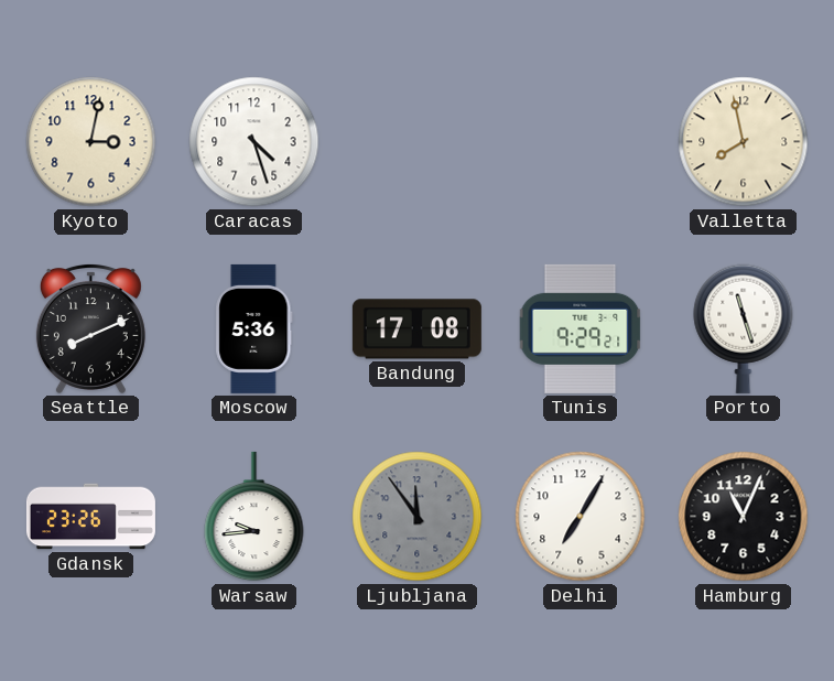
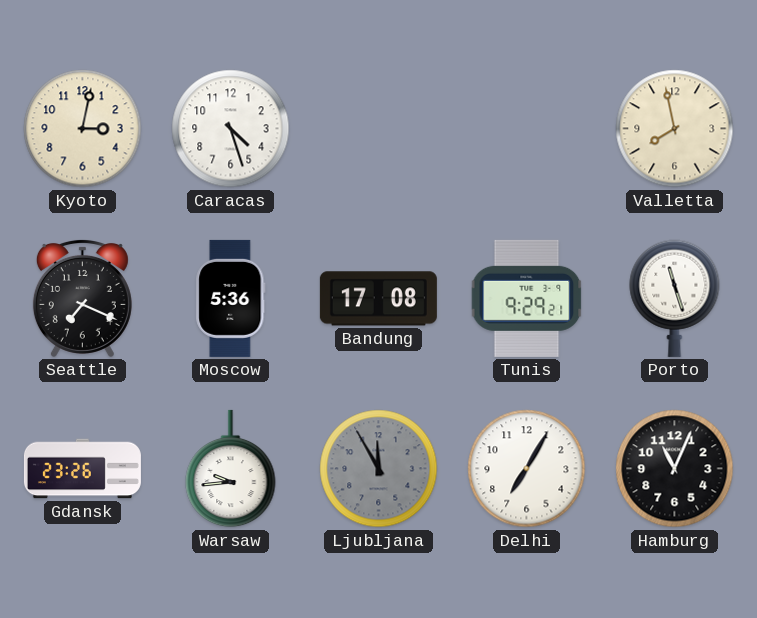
Seattle: 8:11 -> 7:19 (82, 298)
Ljubljana: 11:54 -> 11:55 (379, 469)
